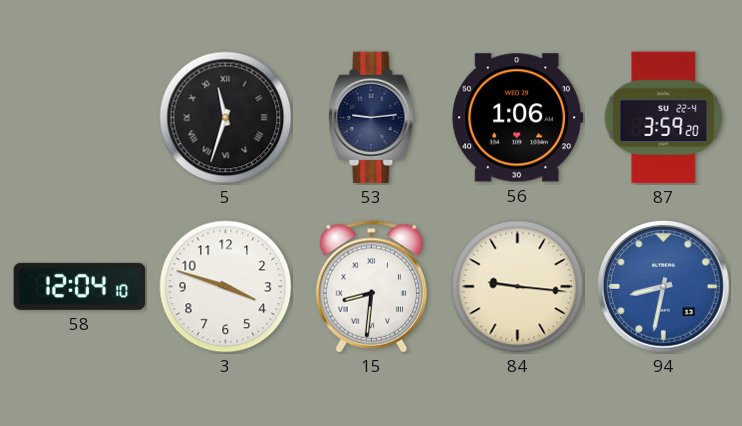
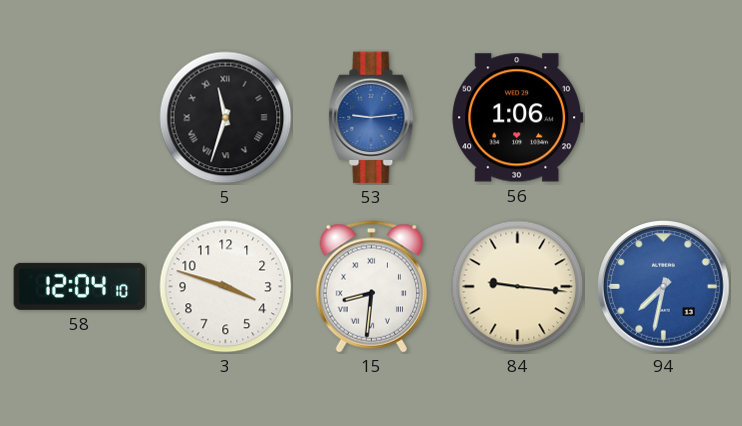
53 dial: navy -> blue (372, 118)
87: 3:59 -> none (664, 118)
94: 8:32 -> 7:32 (664, 287)
